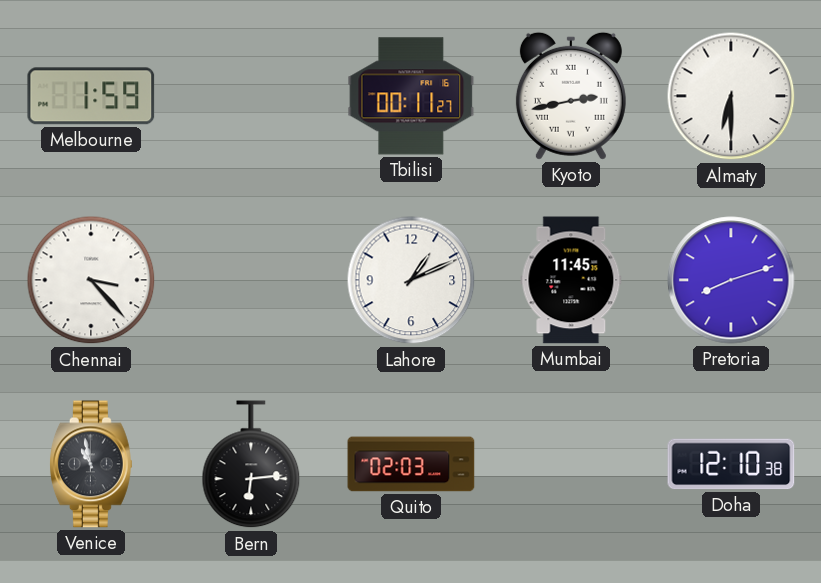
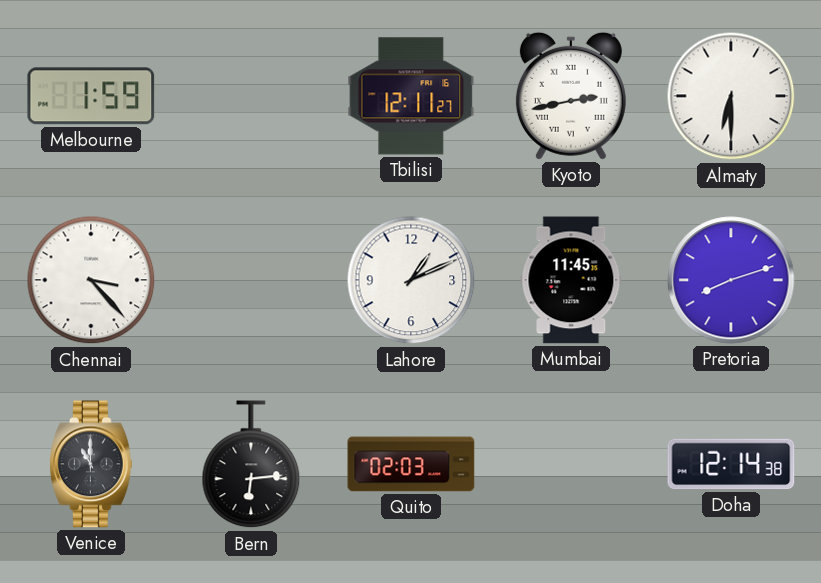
Tbilisi: 00:11 -> 12:11 (411, 96)
Venice: 10:58 -> 11:00 (91, 464)
Doha: 12:10 -> 12:14 (731, 464)
